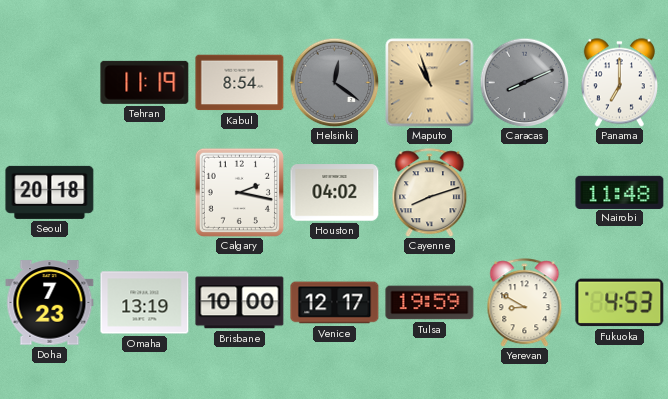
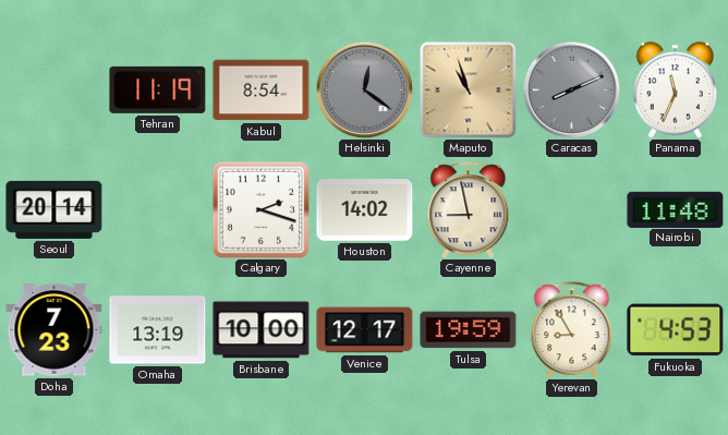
Panama: 7:00 -> 11:34 (675, 90)
Seoul: 20:18 -> 20:14 (54, 209)
Calgary: 2:17 -> 2:18 (260, 209)
Houston: 04:02 -> 14:02 (365, 210)
Cayenne: 8:12 -> 8:58 (469, 210)
Yerevan: 8:50 -> 8:55 (572, 330)
